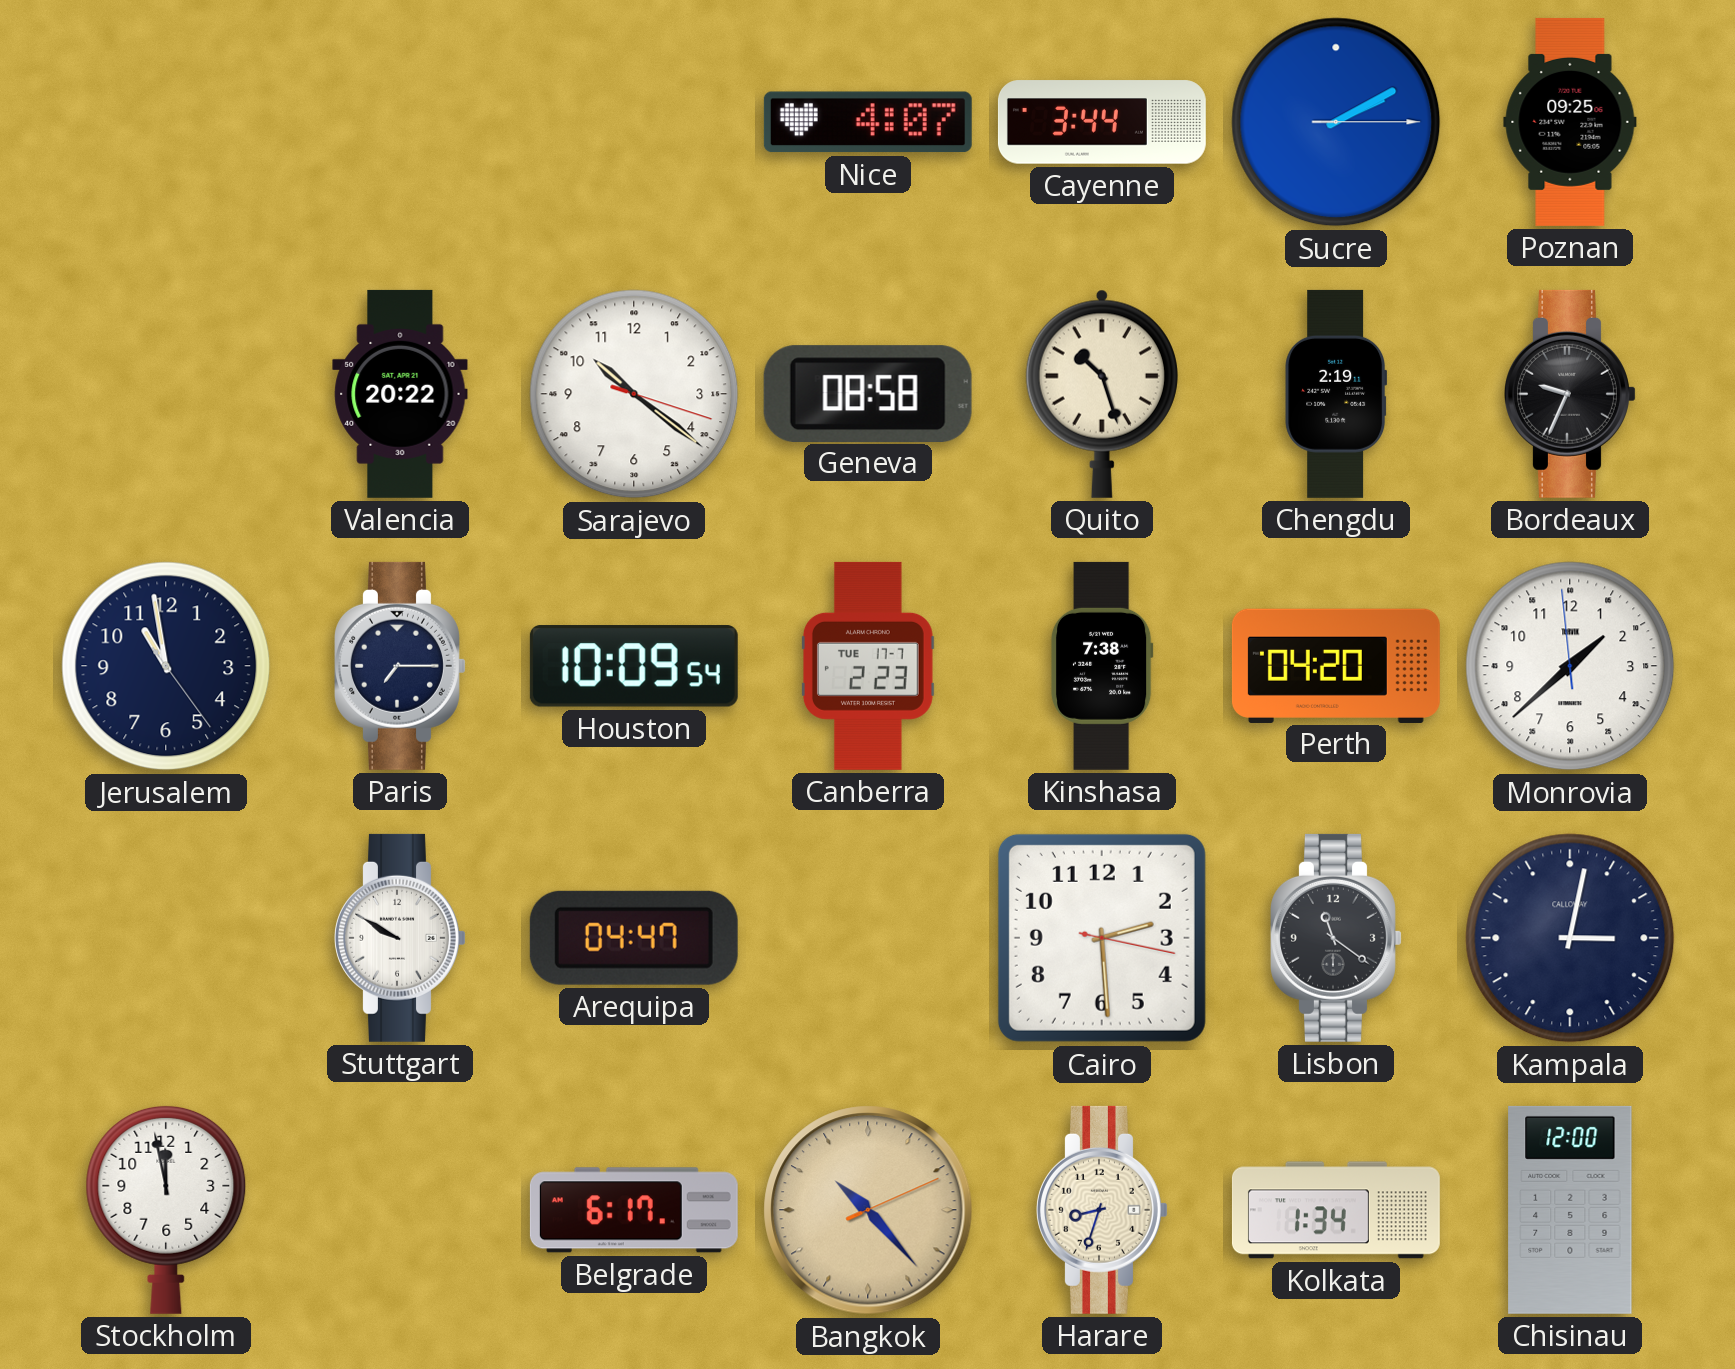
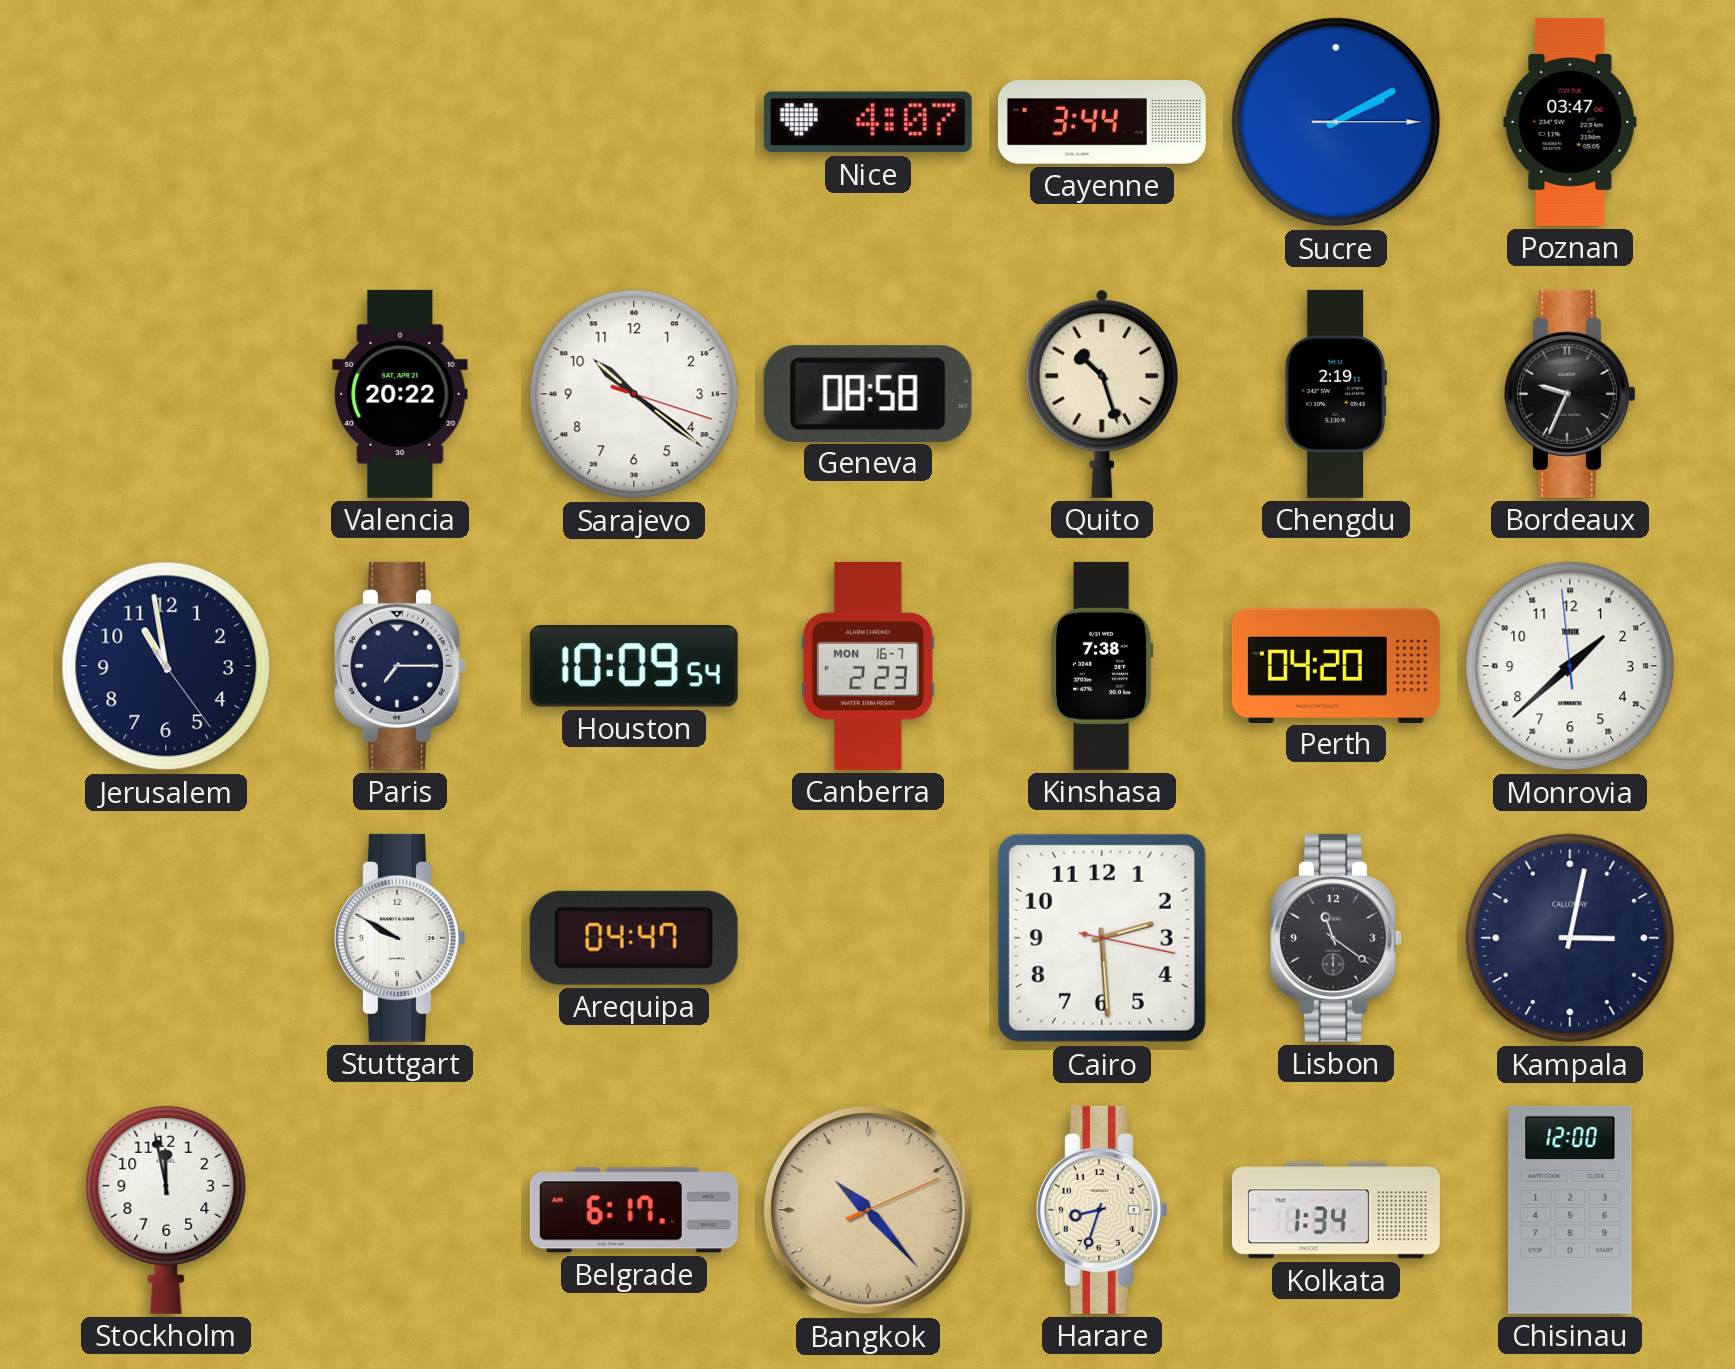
Poznan: 09:25 -> 03:47 (1570, 122)
Canberra date: TUE 17-7 -> MON 16-7 (868, 666)
